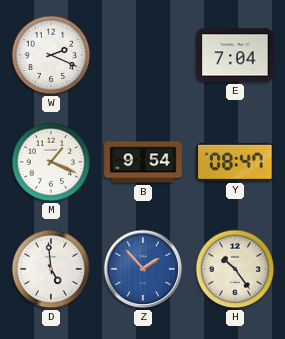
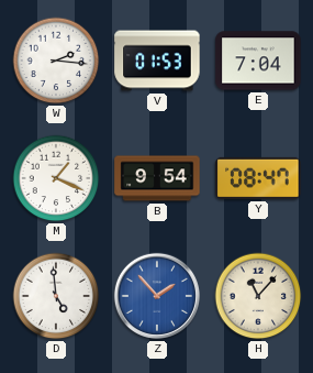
W: 2:19 -> 2:16 (56, 61)
V: none -> 01:53 (157, 61)
H: 10:24 -> 11:07 (258, 296)
